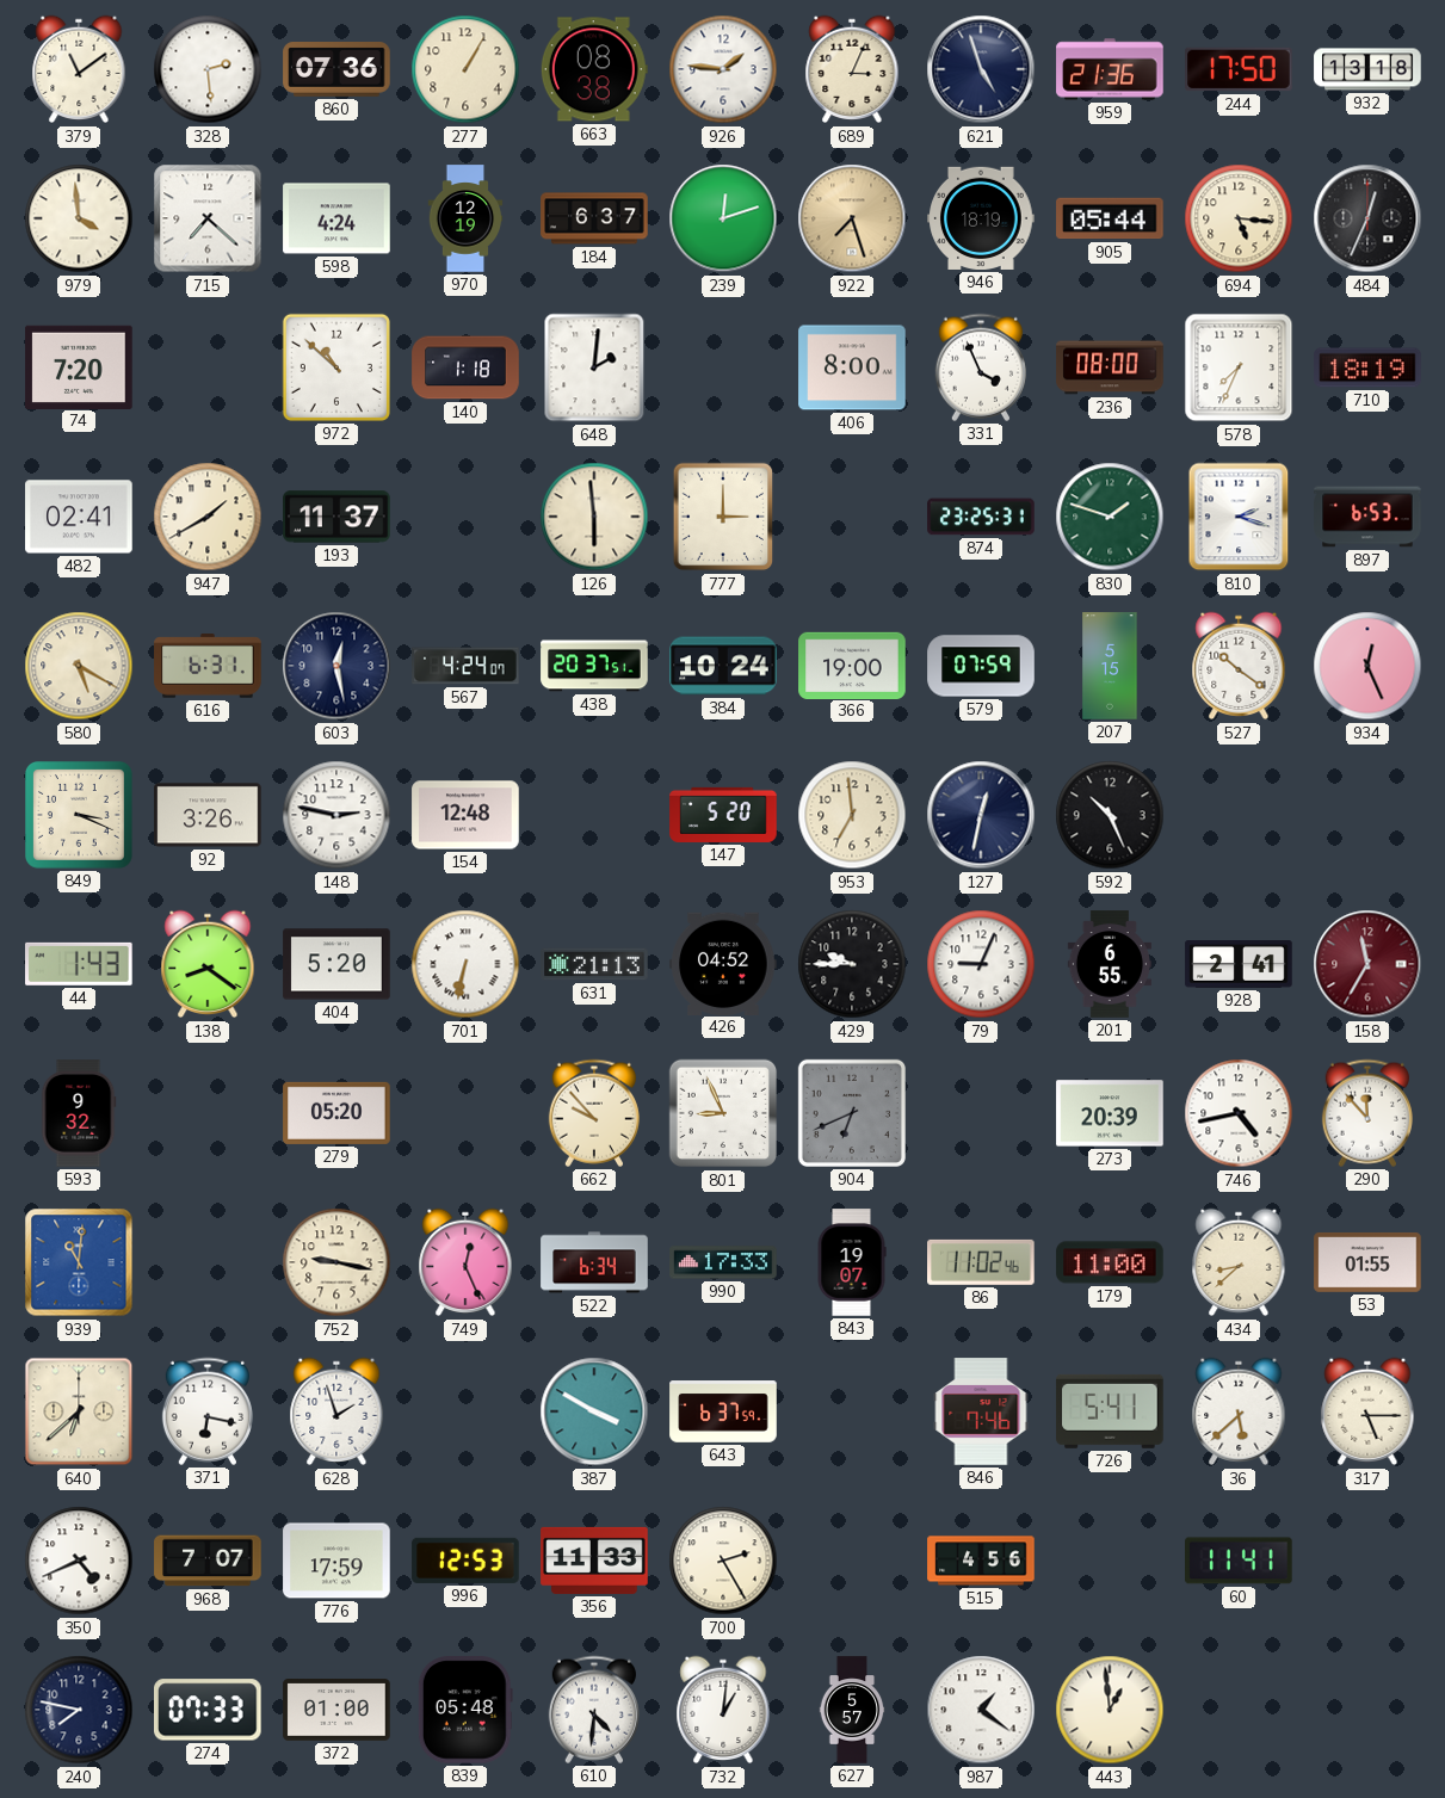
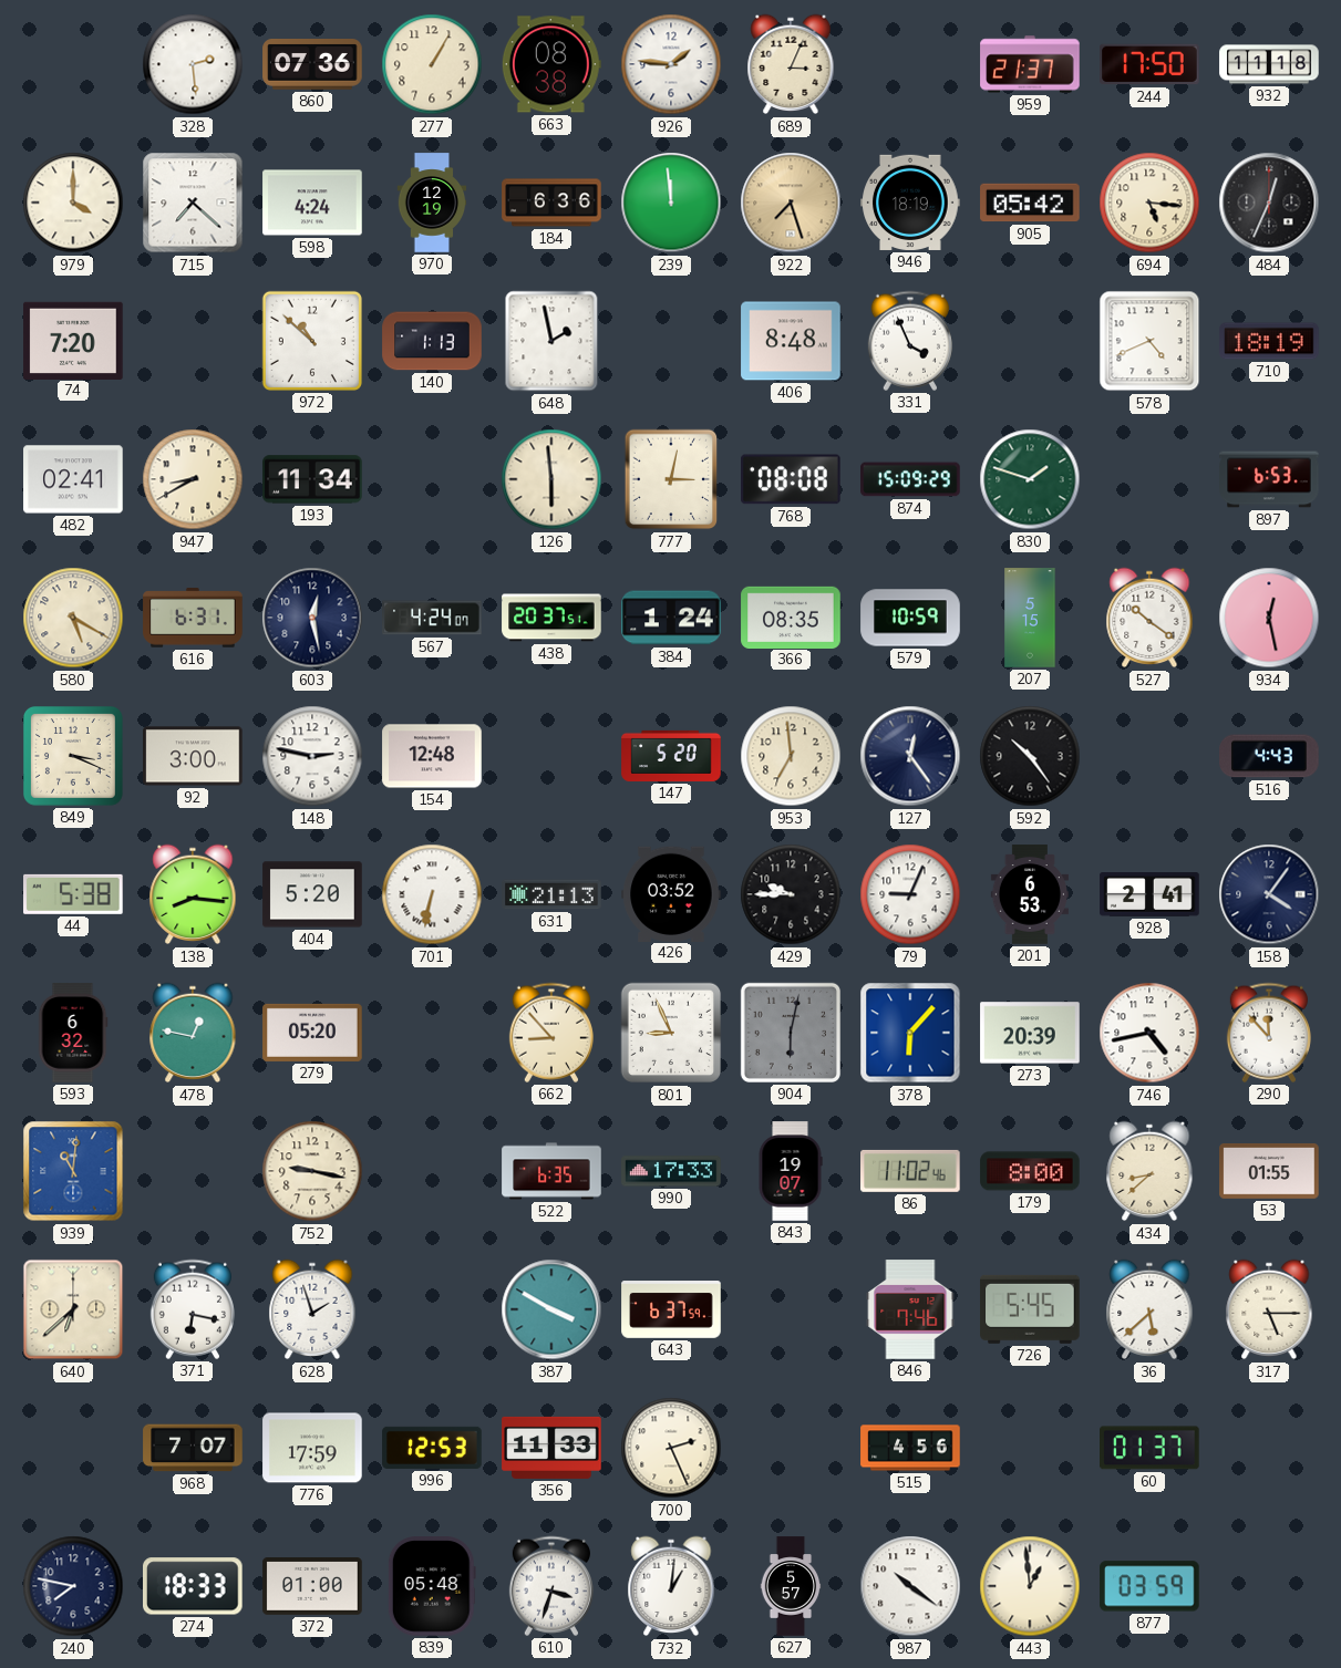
379: 11:09 -> none (79, 69)
621: 4:57 -> none (981, 69)
959: 21:36 -> 21:37 (1030, 64)
932: 13:18 -> 11:18 (1269, 64)
979: 3:59 -> 4:00 (73, 203)
184: 6:37 -> 6:36 (551, 203)
239: 12:12 -> 11:59 (671, 203)
905: 05:44 -> 05:42 (1030, 203)
140: 1:18 -> 1:13 (432, 341)
648: 2:01 -> 1:58 (551, 341)
406: 8:00 -> 8:48 (791, 341)
236: 08:00 -> none (1110, 367)
578: 7:34 -> 4:41 (1149, 341)
947: 1:40 -> 8:40 (193, 479)
193: 11:37 -> 11:34 (312, 479)
777: 3:00 -> 3:02 (671, 479)
768: none -> 08:08 (792, 479)
874: 23:25 -> 15:09 (910, 479)
810: 2:18 -> none (1239, 517)
384: 10:24 -> 1:24 (671, 618)
366: 19:00 -> 08:35 (791, 617)
579: 07:59 -> 10:59 (910, 618)
934: 12:26 -> 12:28 (1269, 618)
92: 3:26 -> 3:00 (193, 756)
127: 12:32 -> 12:24 (910, 756)
592: 10:26 -> 10:24 (1030, 756)
516: none -> 4:43 (1269, 756)
44: 1:43 -> 5:38 (74, 894)
138: 8:21 -> 8:16 (193, 894)
426: 04:52 -> 03:52 (671, 893)
201: 6:55 -> 6:53 (1030, 894)
158: 11:35 -> 4:06 (1269, 894)
158 dial: burgundy -> navy (1269, 894)
593: 9:32 -> 6:32 (73, 1033)
478: none -> 12:47 (193, 1033)
662: 9:53 -> 8:53 (551, 1033)
904: 6:41 -> 6:02 (791, 1033)
378: none -> 6:07 (910, 1033)
749: 12:26 -> none (465, 1262)
522: 6:34 -> 6:35 (551, 1171)
179: 11:00 -> 8:00 (1030, 1171)
726: 5:41 -> 5:45 (1030, 1309)
350: 4:41 -> none (79, 1561)
700: 2:25 -> 2:26 (671, 1448)
60: 11:41 -> 01:37 (1151, 1448)
274: 07:33 -> 18:33 (194, 1586)
610: 4:31 -> 3:33 (551, 1586)
987: 1:21 -> 10:21 (910, 1586)
877: none -> 03:59 (1149, 1586)
